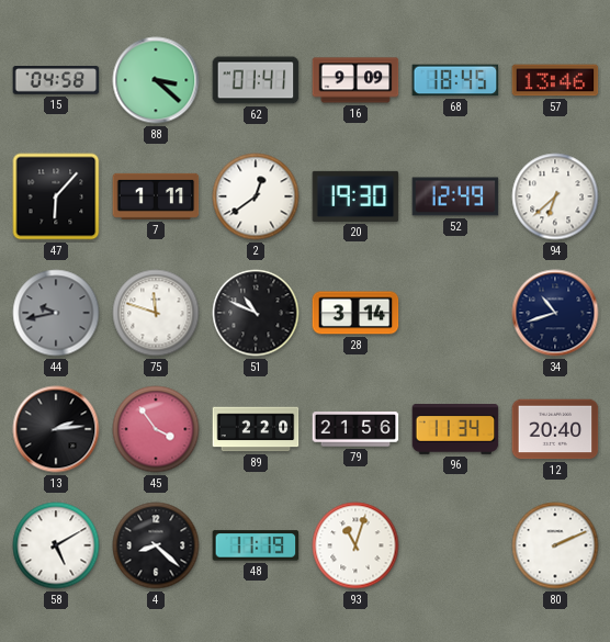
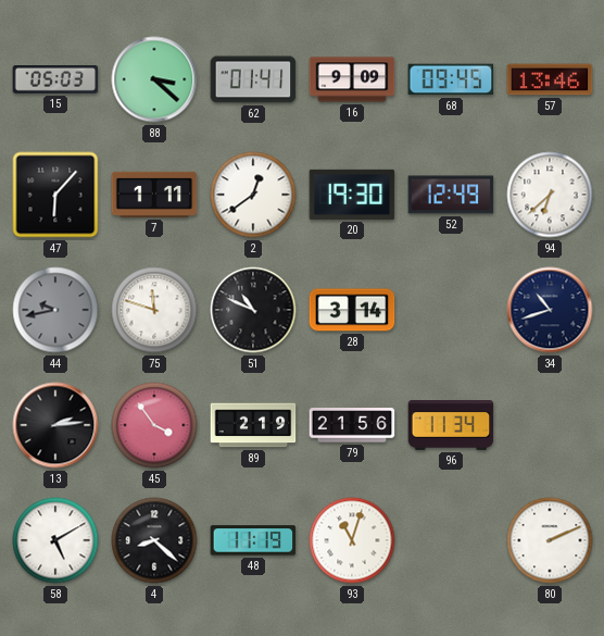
15: 04:58 -> 05:03 (55, 80)
68: 18:45 -> 09:45 (451, 79)
89: 2:20 -> 2:19 (253, 425)
12: 20:40 -> none (555, 429)
